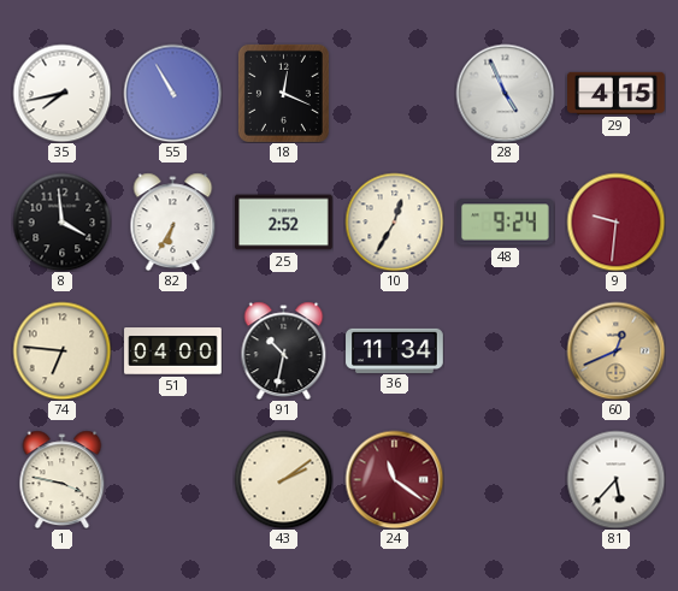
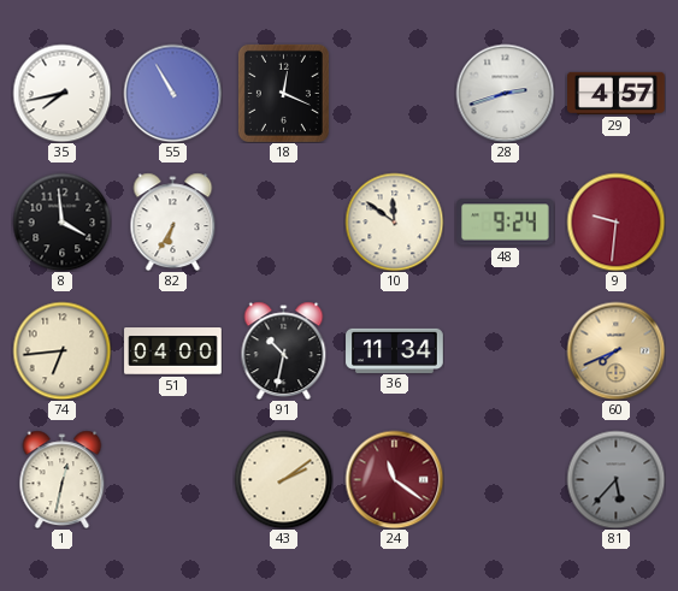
28: 4:56 -> 2:42 (505, 93)
29: 4:15 -> 4:57 (617, 93)
25: 2:52 -> none (284, 223)
10: 12:35 -> 11:51 (394, 221)
74: 6:46 -> 6:44 (61, 350)
60: 12:41 -> 7:41 (615, 350)
1: 3:47 -> 12:32 (63, 479)
81 dial: white -> grey (615, 479)
